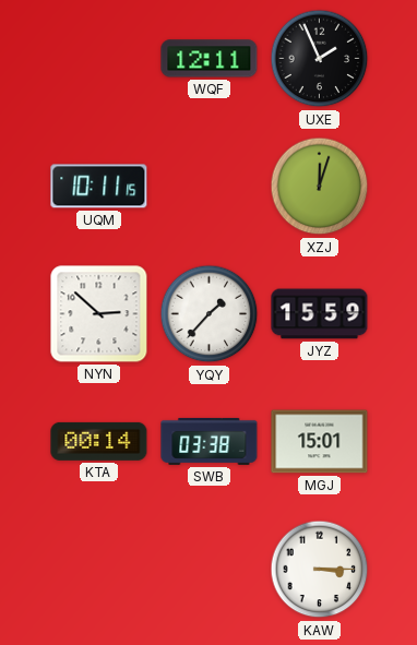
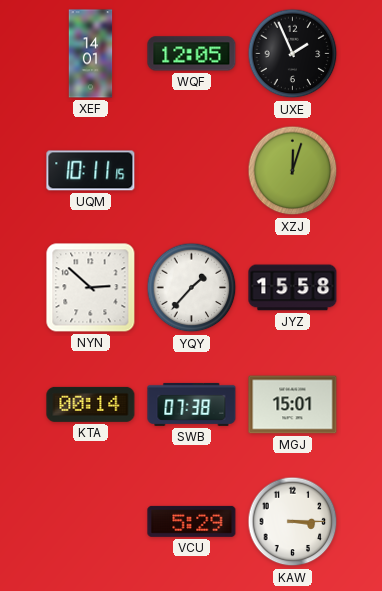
XEF: none -> 14:01 (91, 54)
WQF: 12:11 -> 12:05 (192, 54)
JYZ: 15:59 -> 15:58 (293, 288)
SWB: 03:38 -> 07:38 (192, 404)
VCU: none -> 5:29 (192, 521)
